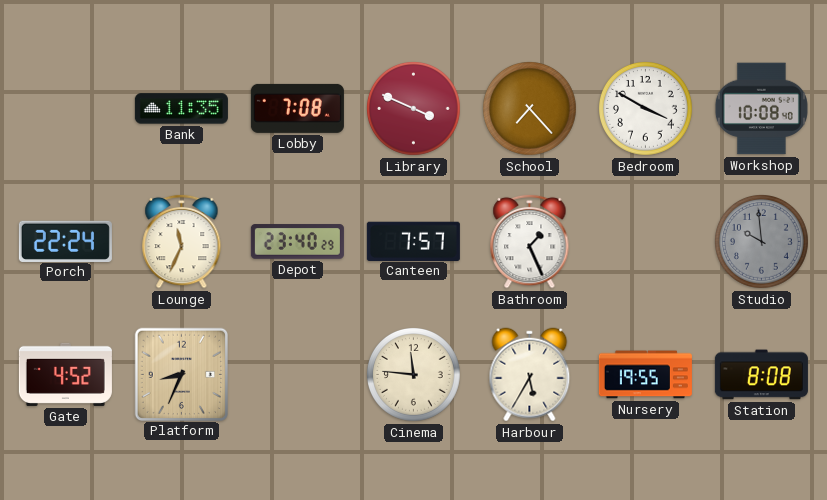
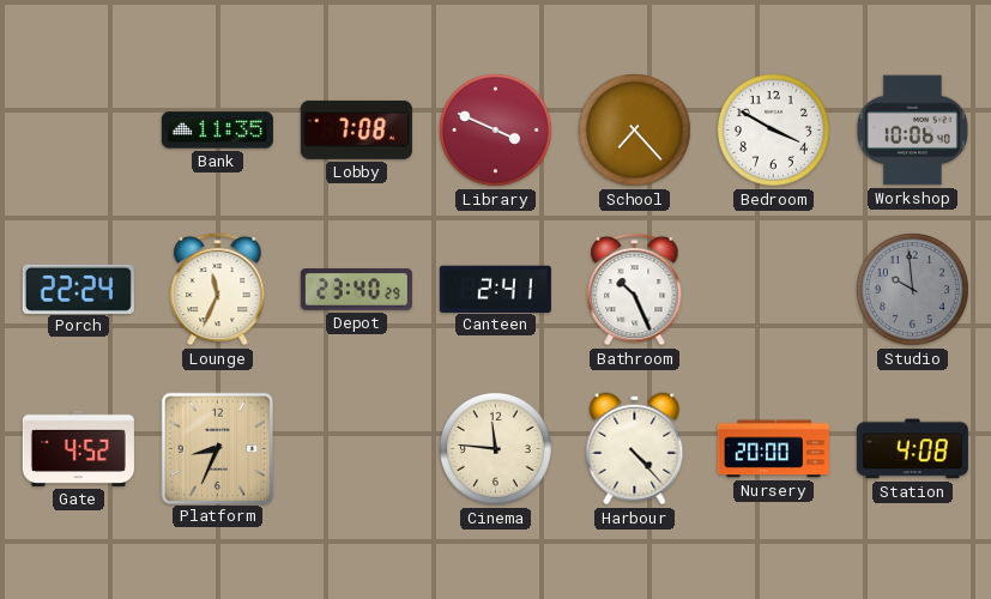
Workshop: 10:08 -> 10:06 (912, 131)
Canteen: 7:57 -> 2:41 (495, 289)
Bathroom: 1:26 -> 10:26 (635, 289)
Harbour: 5:35 -> 4:23 (635, 449)
Nursery: 19:55 -> 20:00 (773, 449)
Station: 8:08 -> 4:08 (912, 449)
